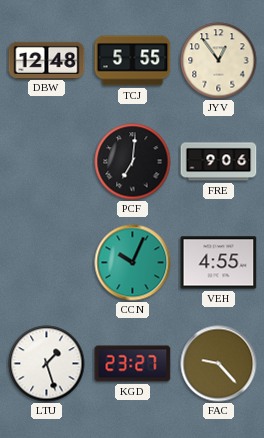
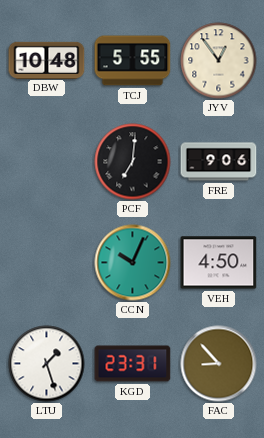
DBW: 12:48 -> 10:48 (47, 60)
VEH: 4:55 -> 4:50 (219, 263)
KGD: 23:27 -> 23:31 (133, 364)
FAC: 9:23 -> 8:53 (219, 364)
